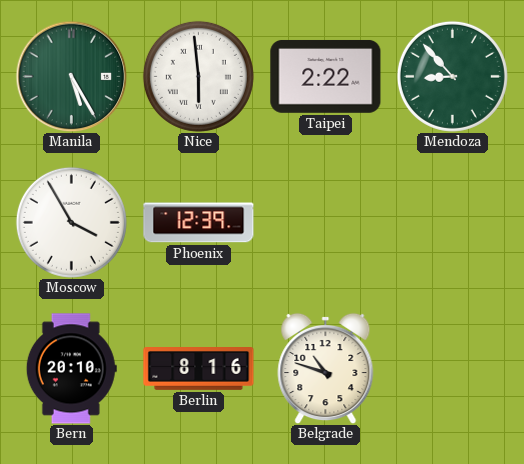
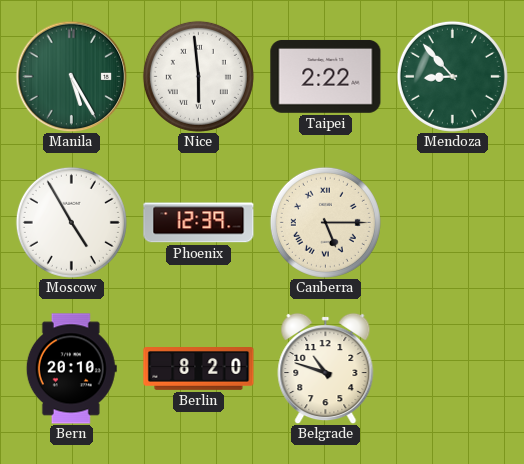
Moscow: 3:55 -> 4:55 (71, 222)
Canberra: none -> 5:15 (325, 222)
Berlin: 8:16 -> 8:20 (199, 369)
